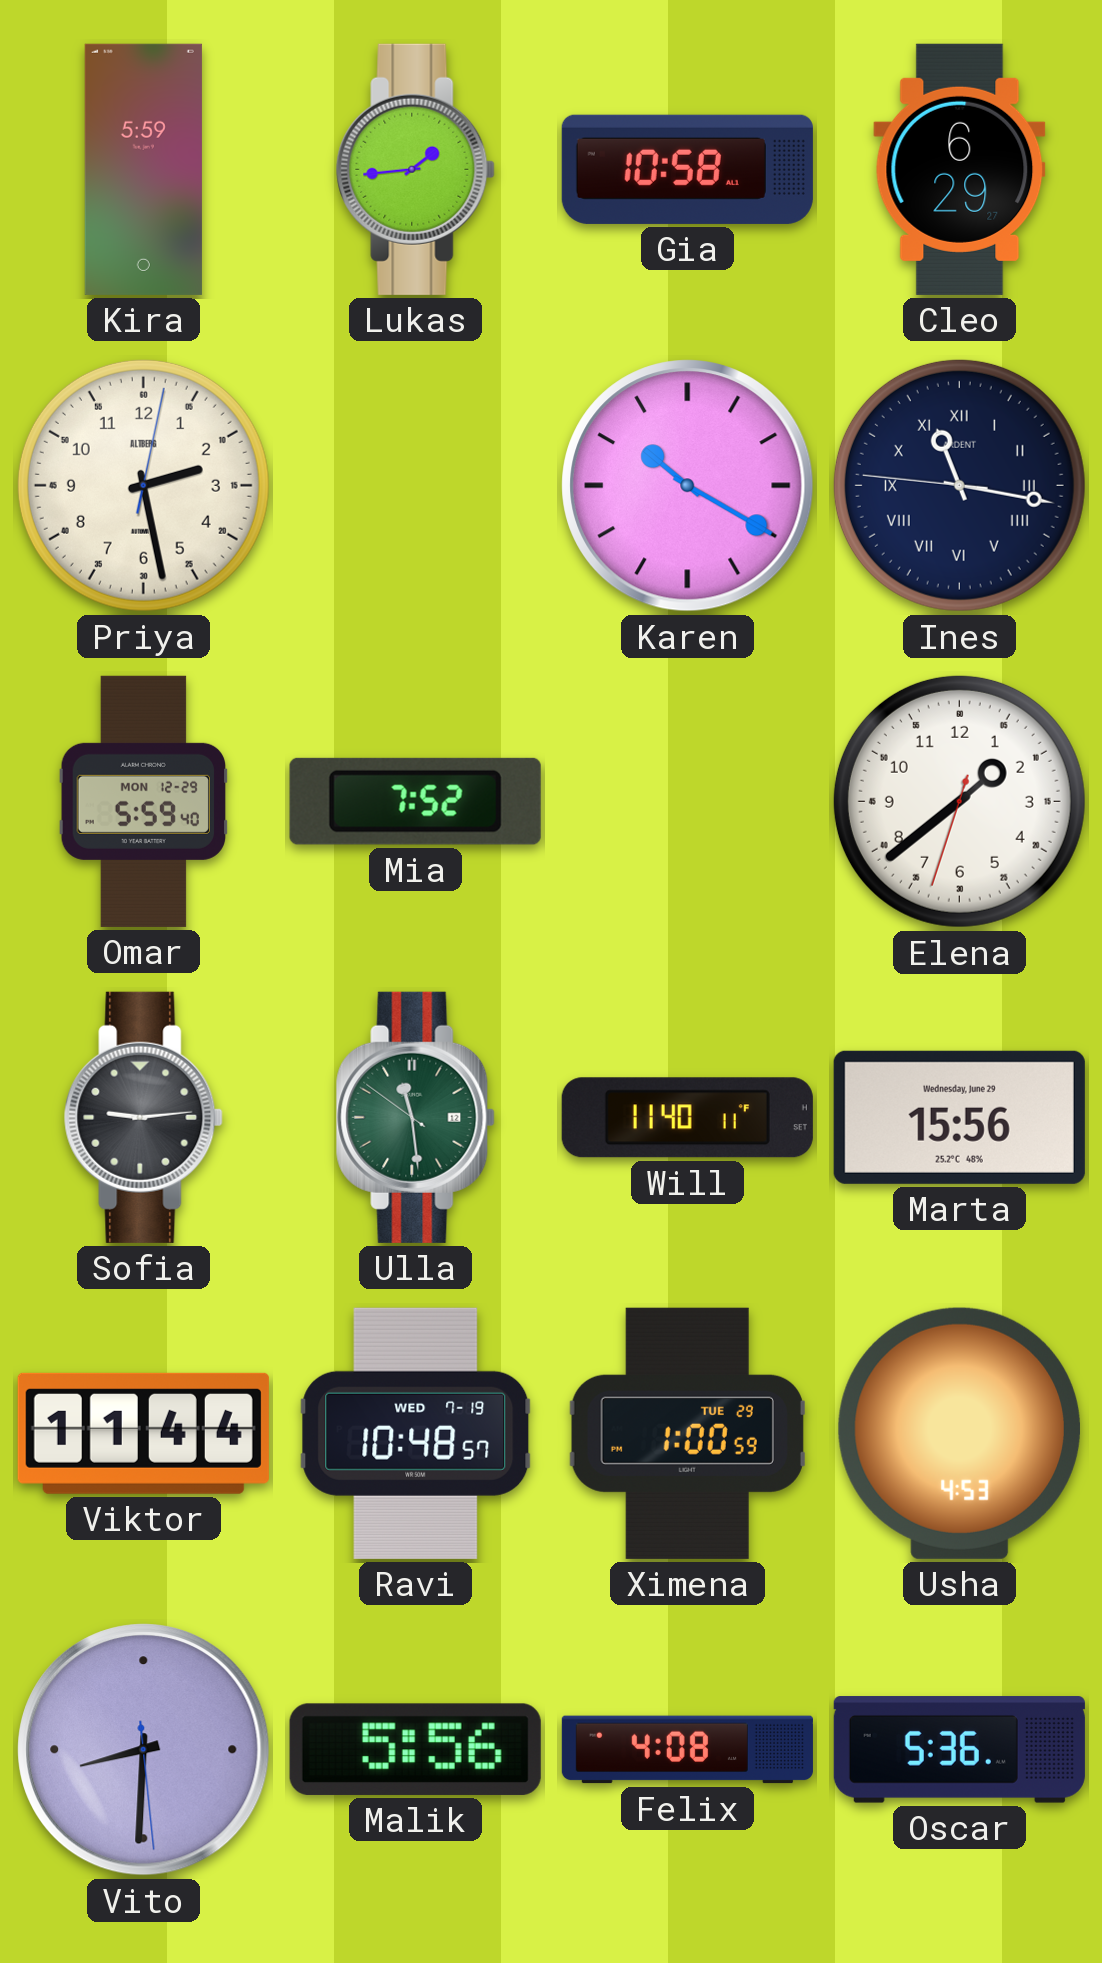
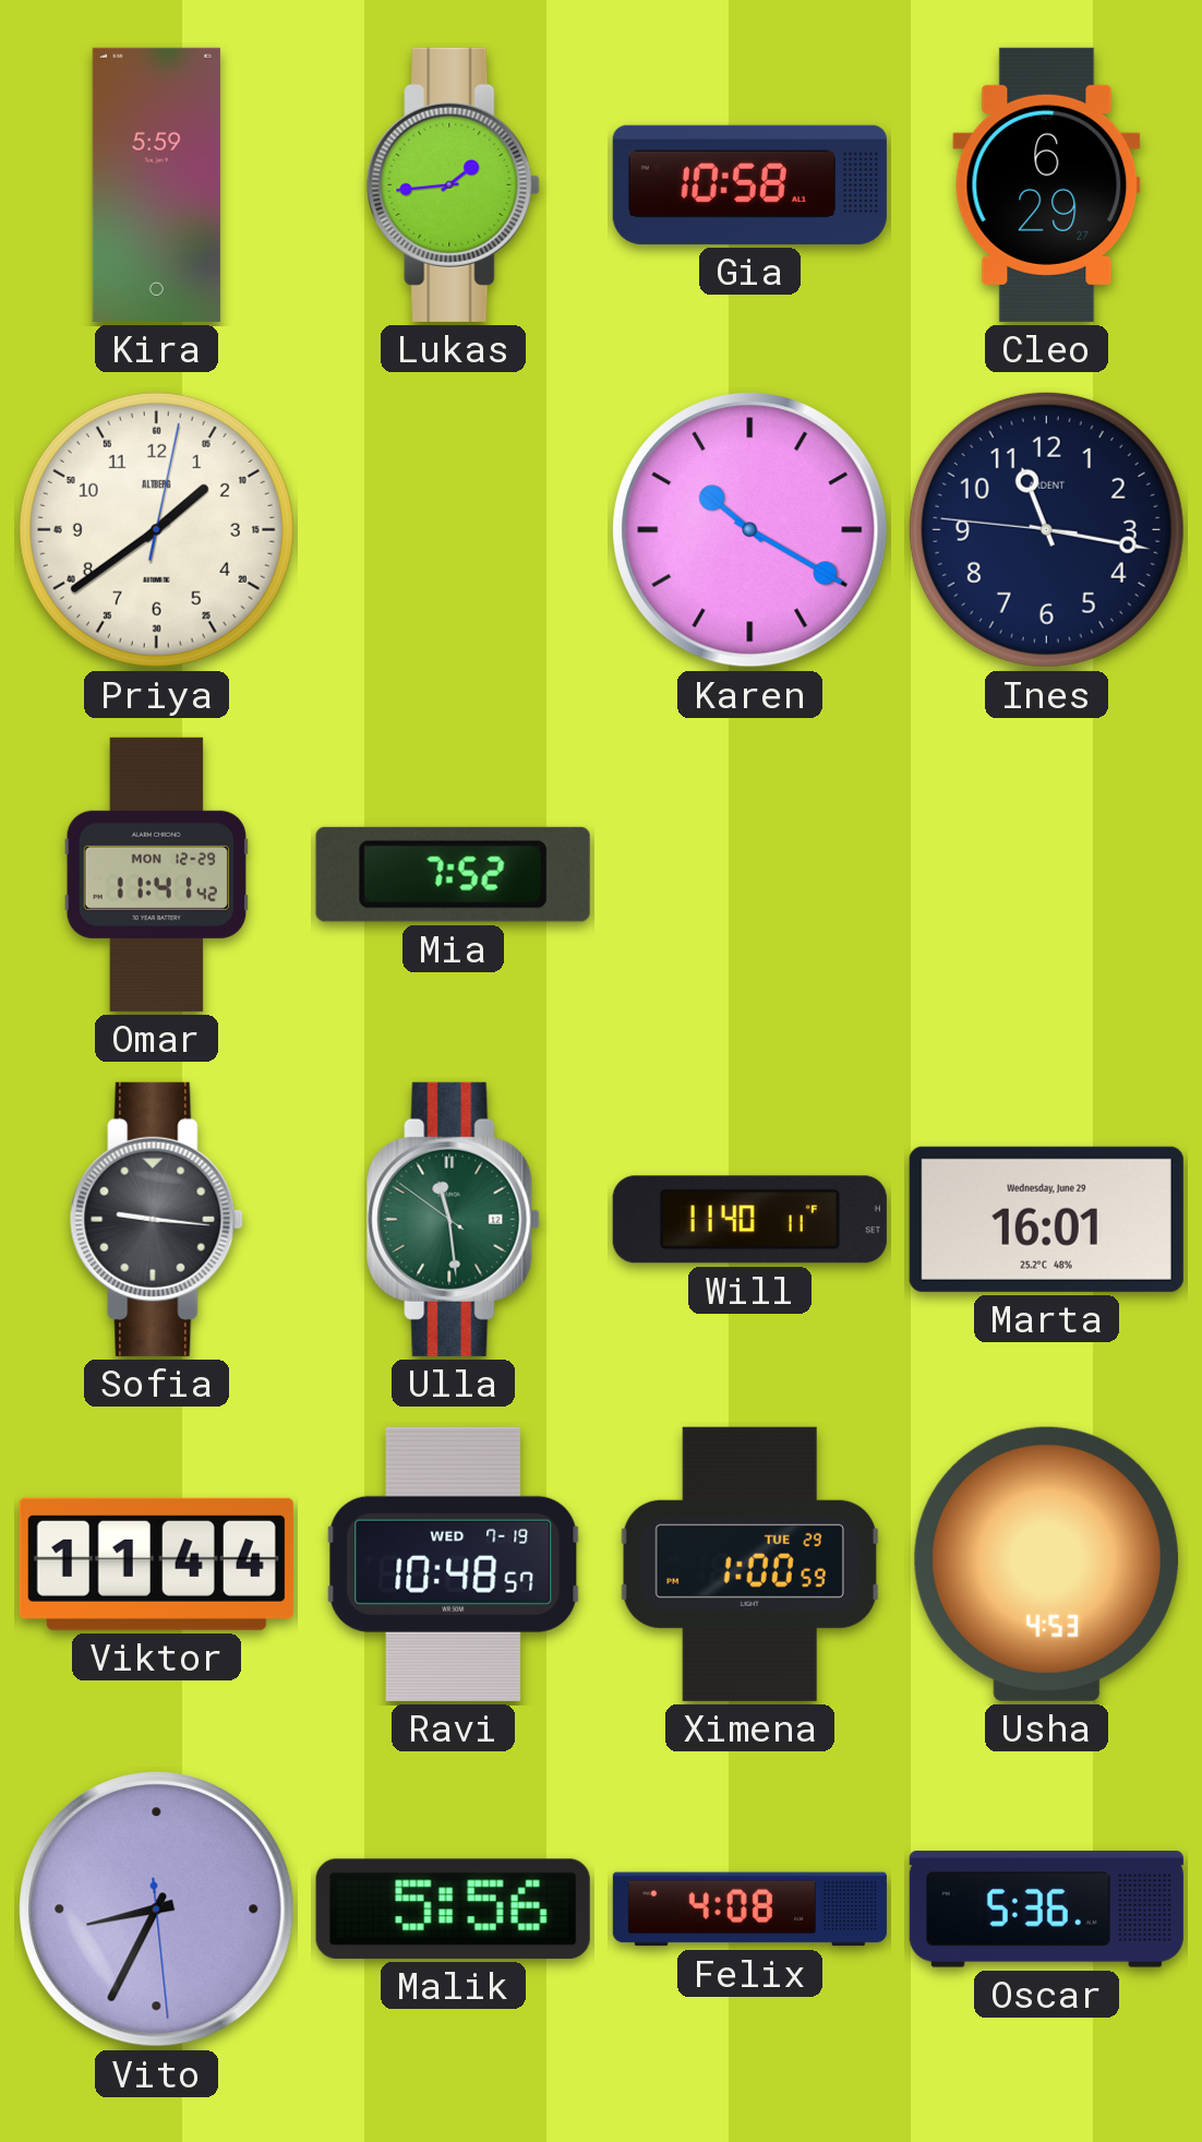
Priya: 2:28 -> 1:39 (156, 529)
Ines numerals: Roman -> Arabic (1046, 529)
Omar: 5:59 -> 11:41 (156, 874)
Elena: 1:38 -> none (959, 801)
Sofia: 9:14 -> 9:16 (157, 1219)
Marta: 15:56 -> 16:01 (1046, 1219)
Vito: 8:30 -> 8:34 (157, 1910)
